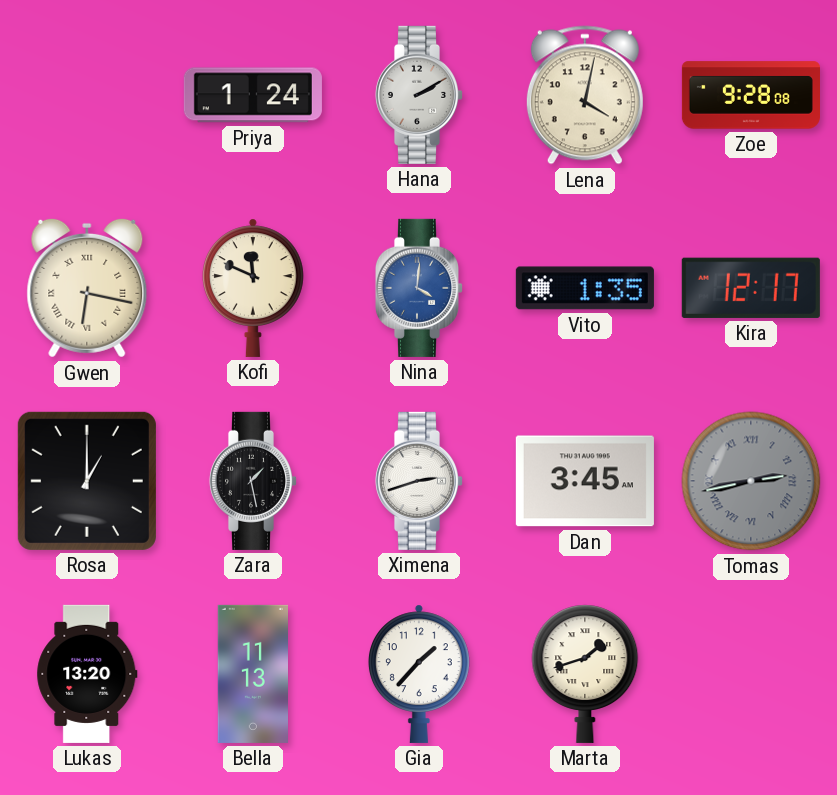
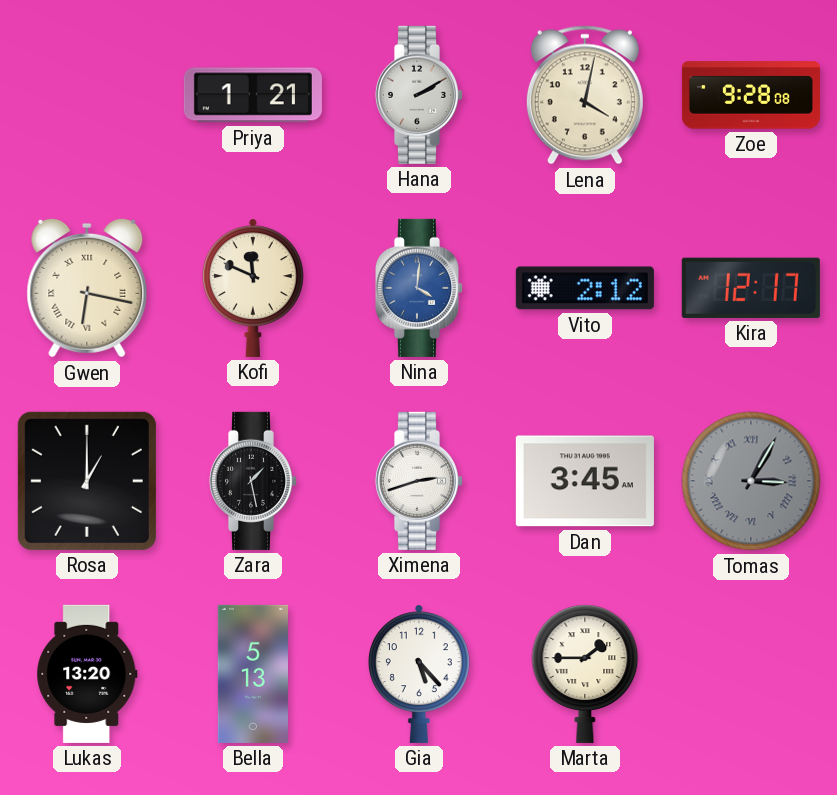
Priya: 1:24 -> 1:21 (253, 95)
Vito: 1:35 -> 2:12 (585, 288)
Tomas: 2:43 -> 3:05 (751, 481)
Bella: 11:13 -> 5:13 (252, 674)
Gia: 1:37 -> 5:23 (419, 674)
Marta: 1:42 -> 1:45 (585, 674)
